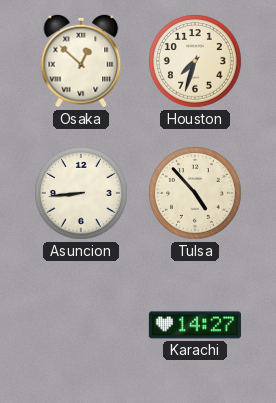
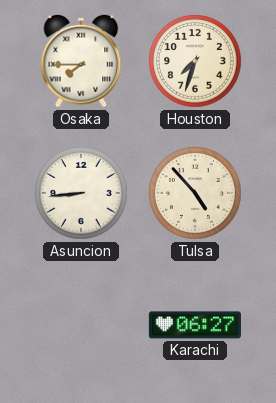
Osaka: 12:52 -> 7:45 (81, 61)
Karachi: 14:27 -> 06:27 (195, 325)
